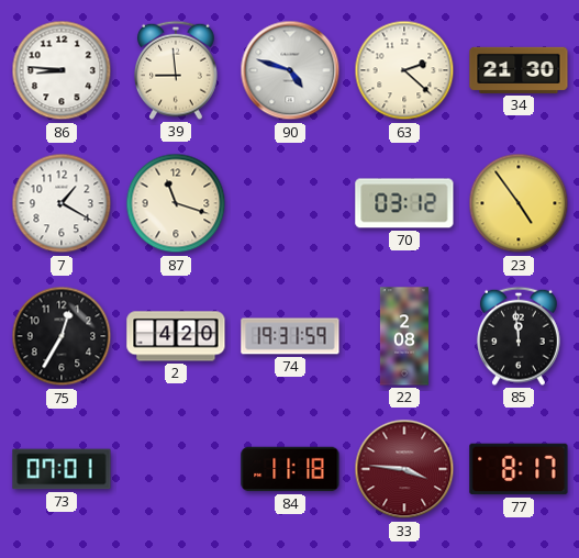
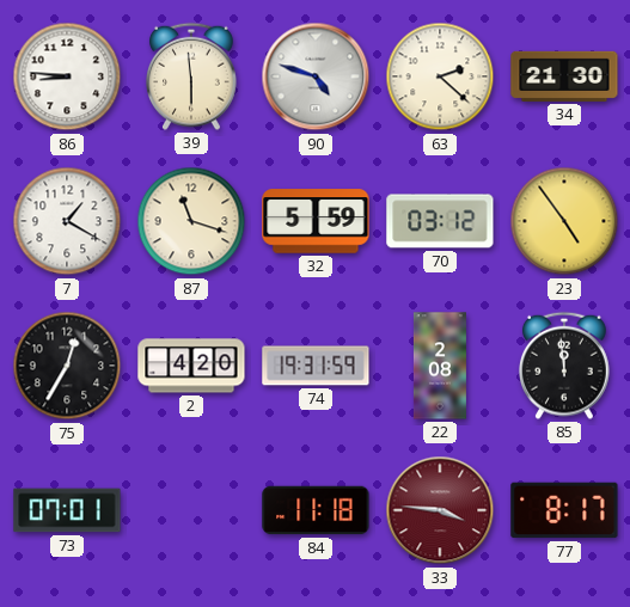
39: 8:59 -> 5:59 (192, 76)
32: none -> 5:59 (316, 221)
